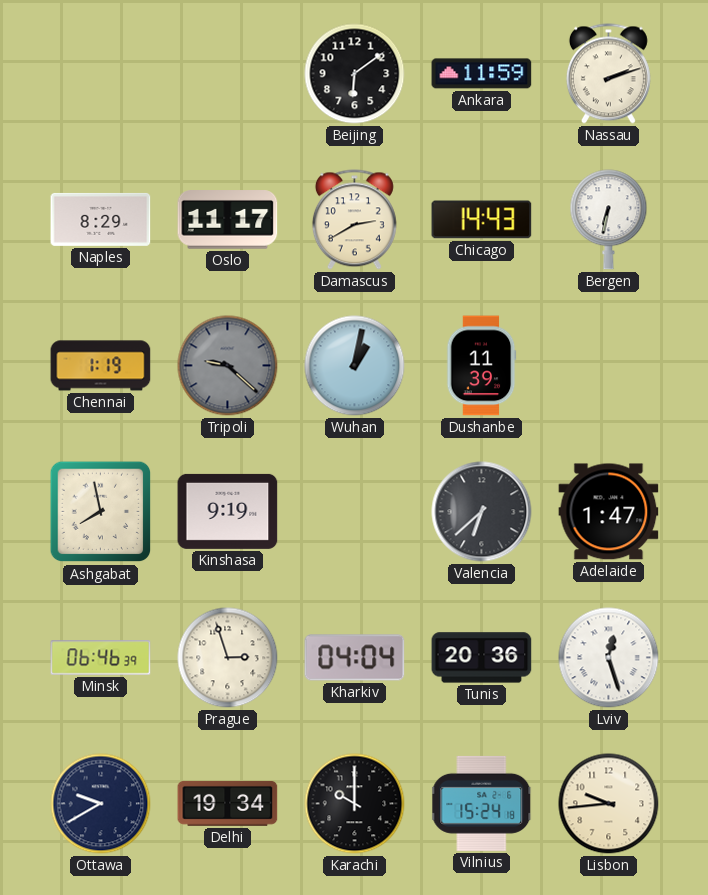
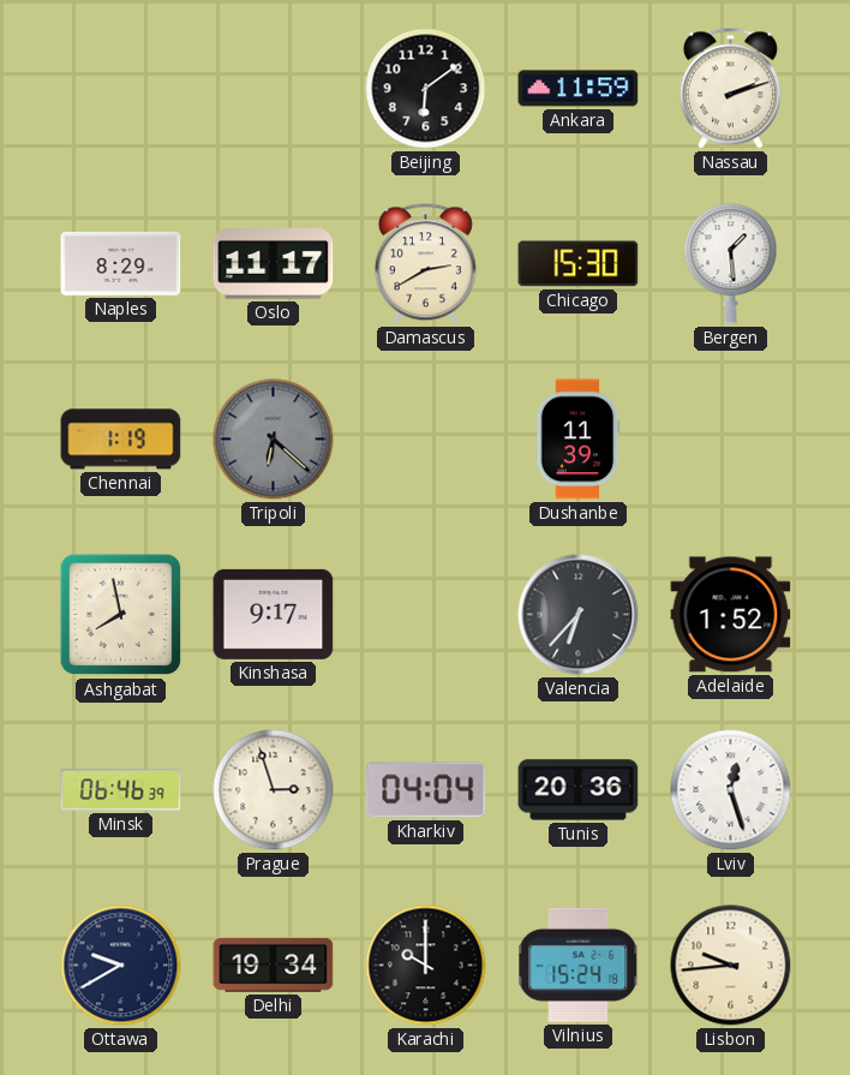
Chicago: 14:43 -> 15:30 (579, 264)
Bergen: 6:32 -> 1:29 (731, 264)
Tripoli: 9:22 -> 6:22 (274, 440)
Wuhan: 1:02 -> none (355, 366)
Kinshasa: 9:19 -> 9:17 (274, 614)
Valencia: 6:38 -> 6:37 (579, 615)
Adelaide: 1:47 -> 1:52 (731, 615)
